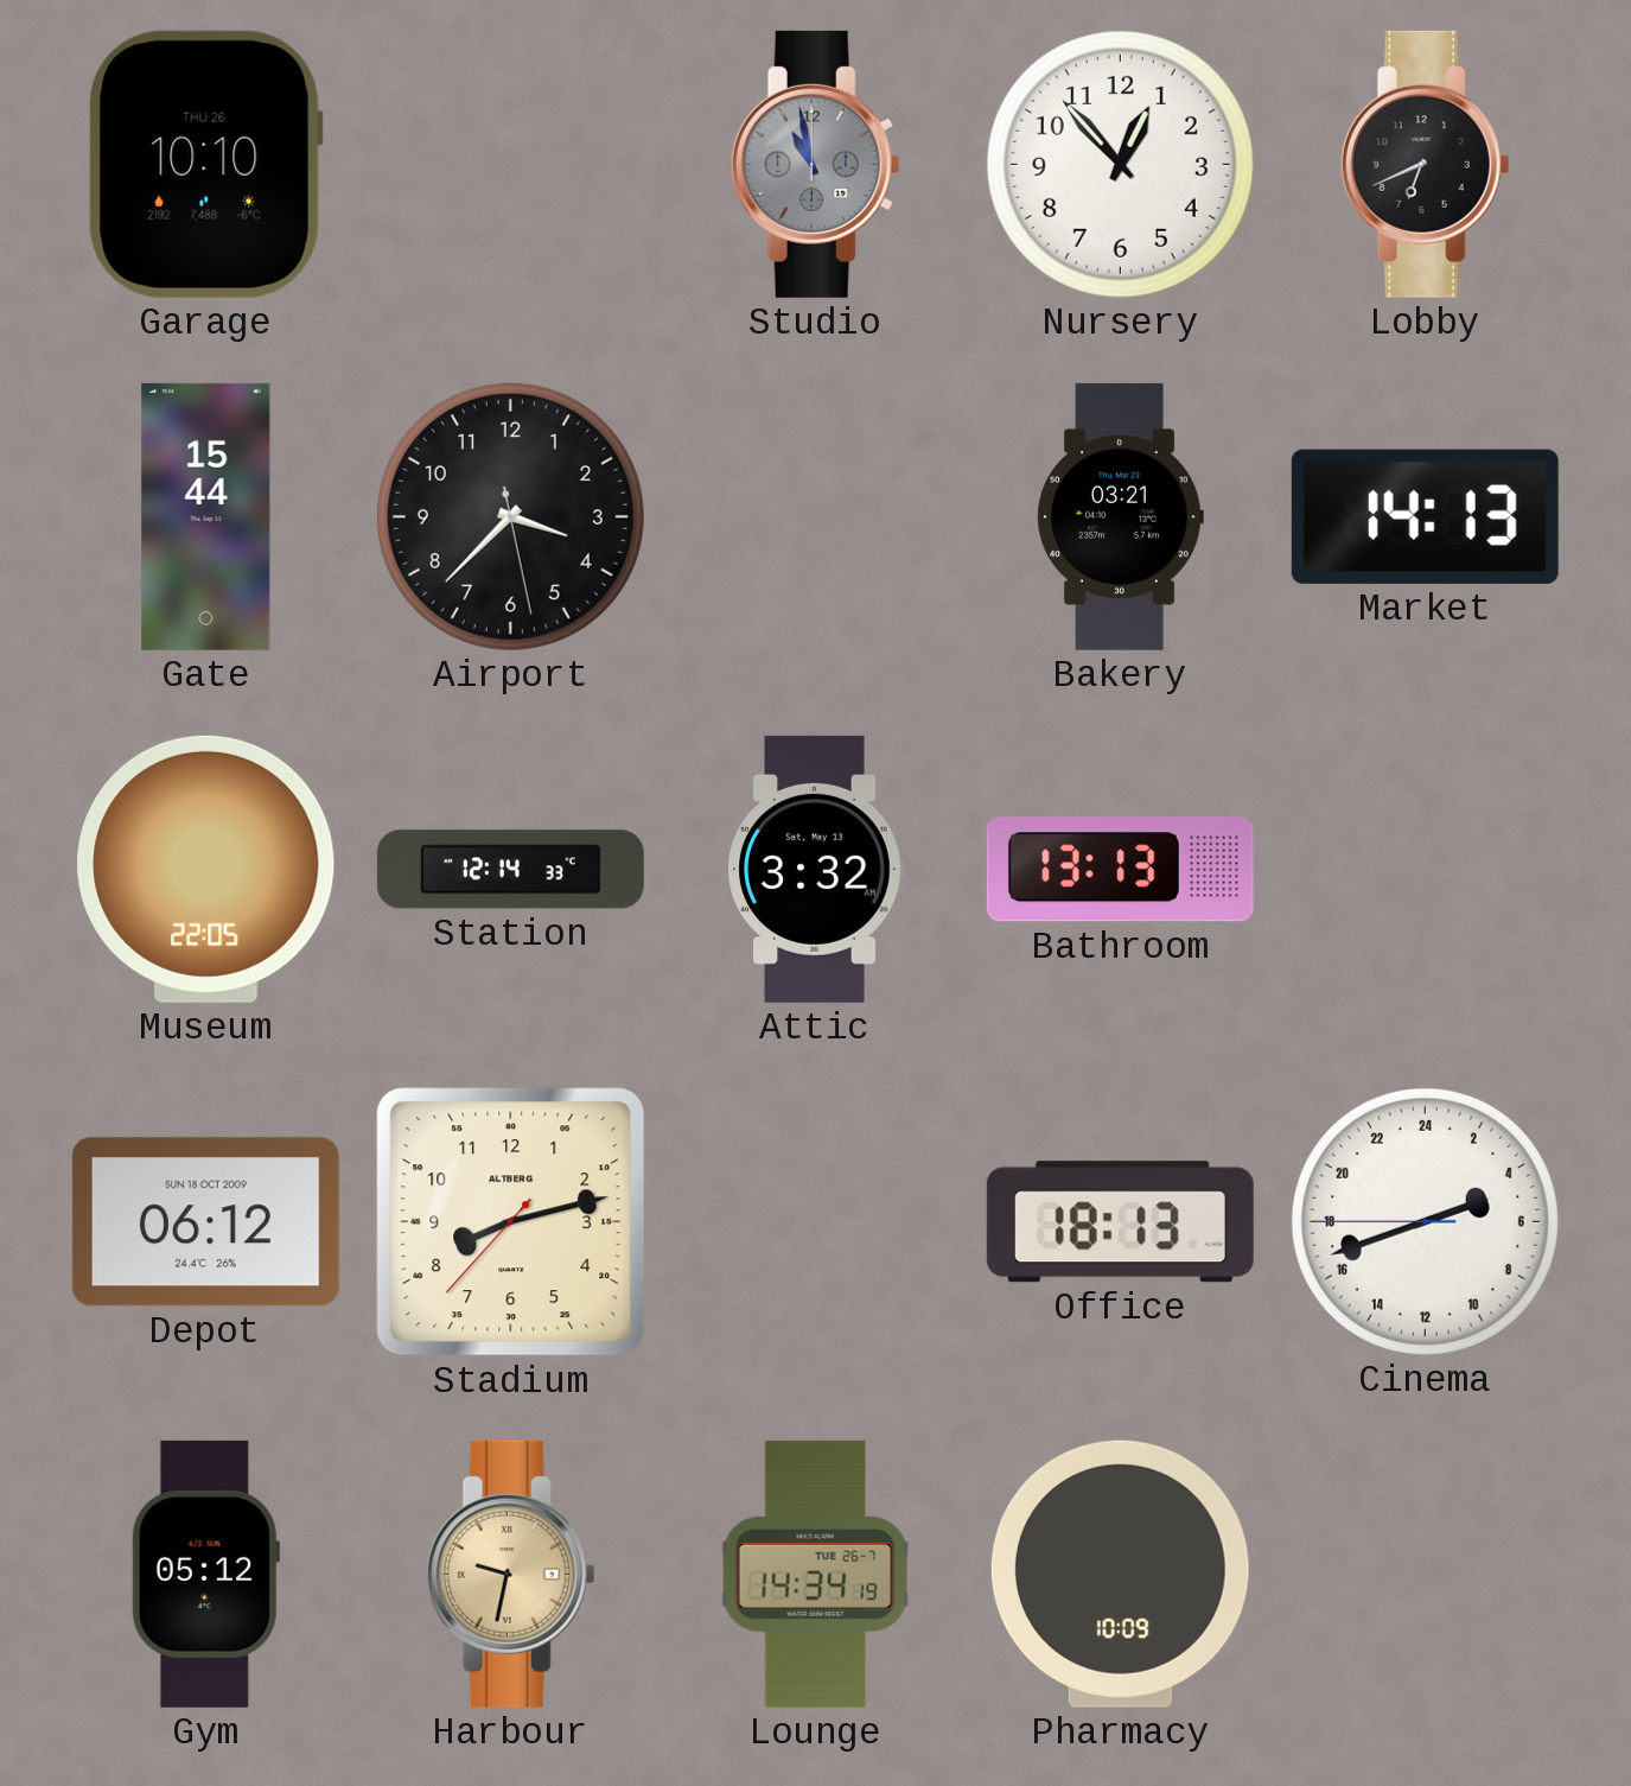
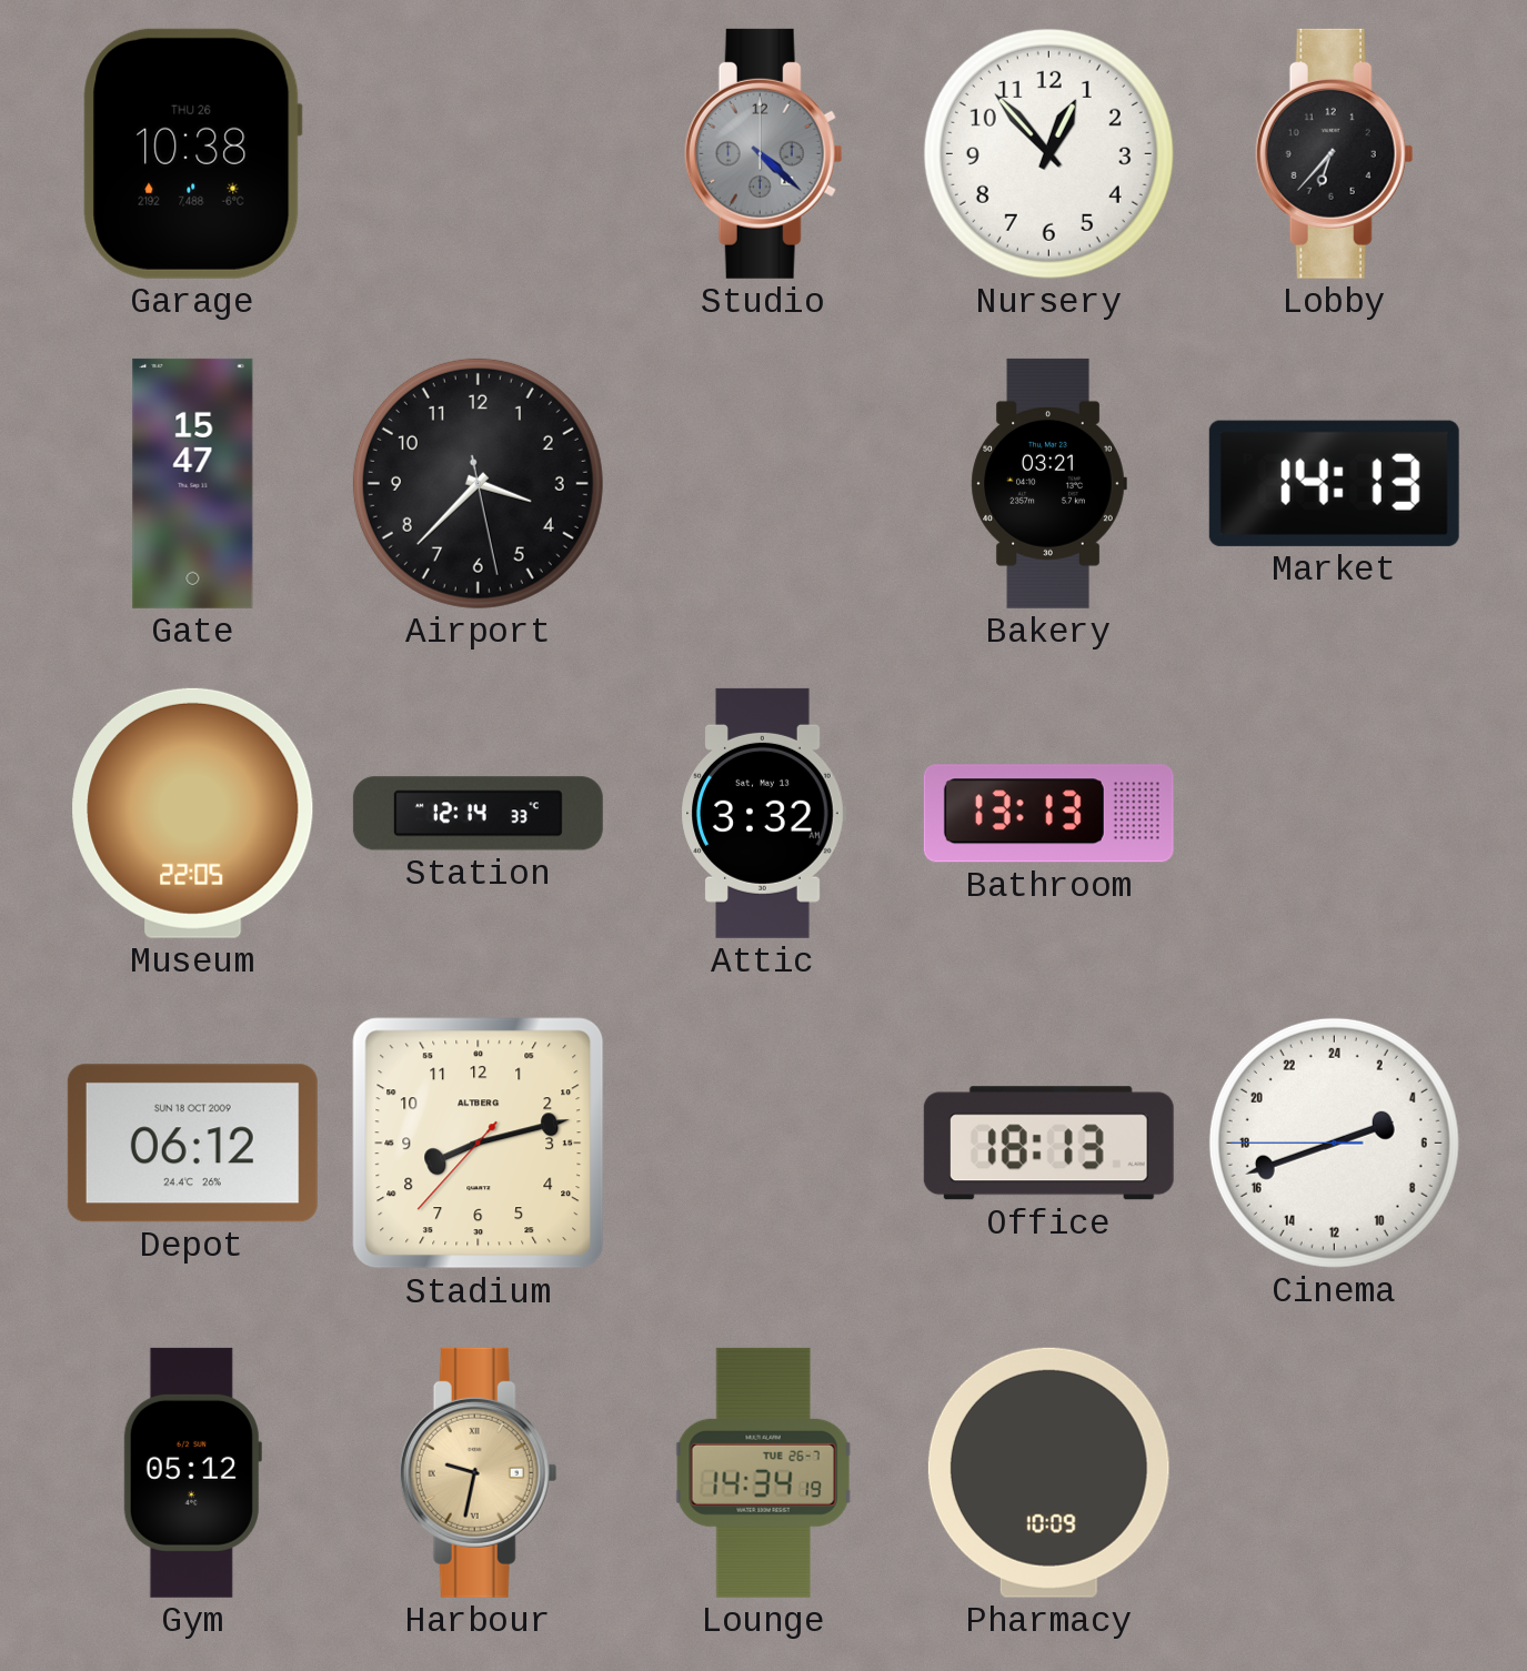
Garage: 10:10 -> 10:38 (192, 153)
Studio: 10:58 -> 4:22 (763, 153)
Lobby: 6:41 -> 6:37 (1334, 153)
Gate: 15:44 -> 15:47 (193, 483)
